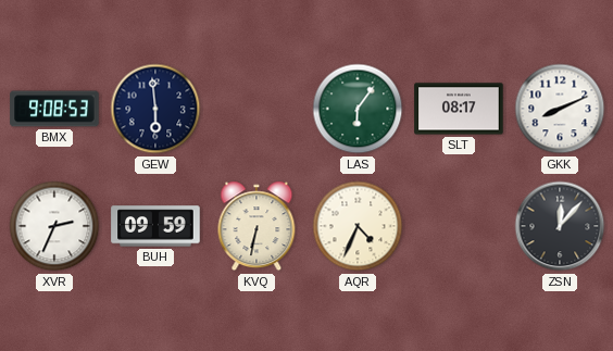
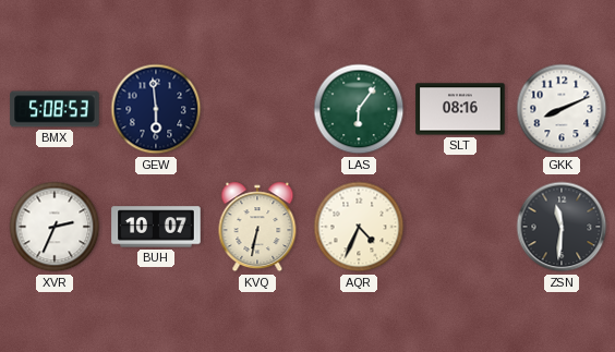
BMX: 9:08 -> 5:08 (55, 109)
SLT: 08:17 -> 08:16 (460, 109)
BUH: 09:59 -> 10:07 (156, 227)
ZSN: 12:07 -> 11:31 (562, 227)
